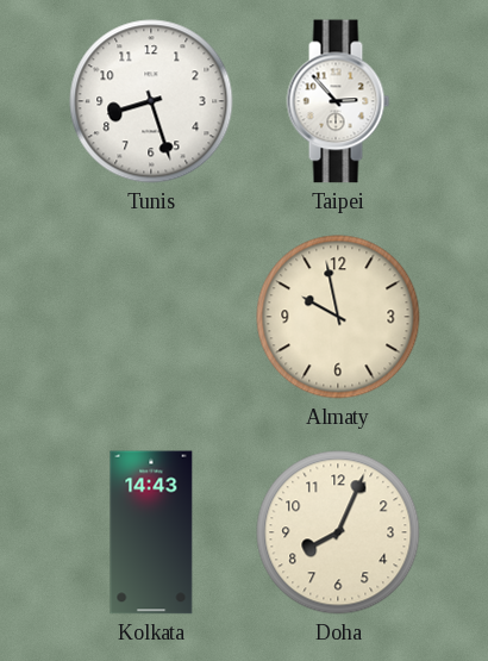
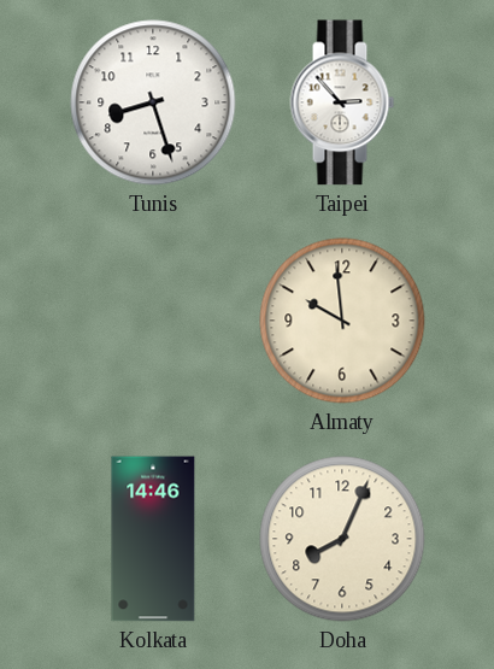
Almaty: 9:58 -> 9:59 (342, 321)
Kolkata: 14:43 -> 14:46 (153, 539)
